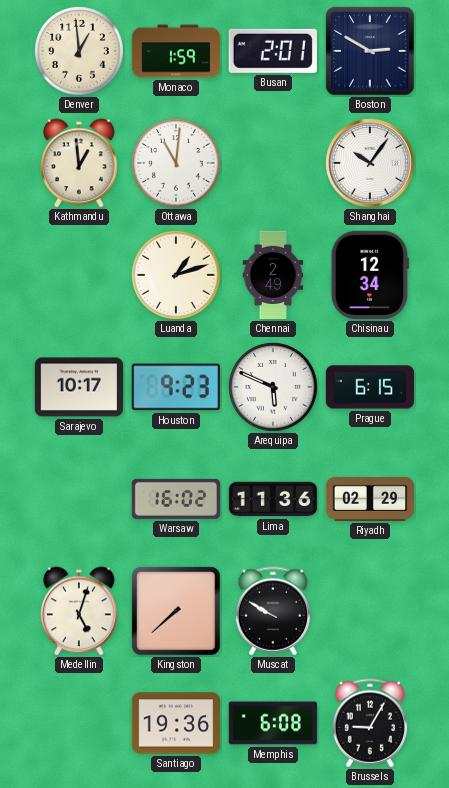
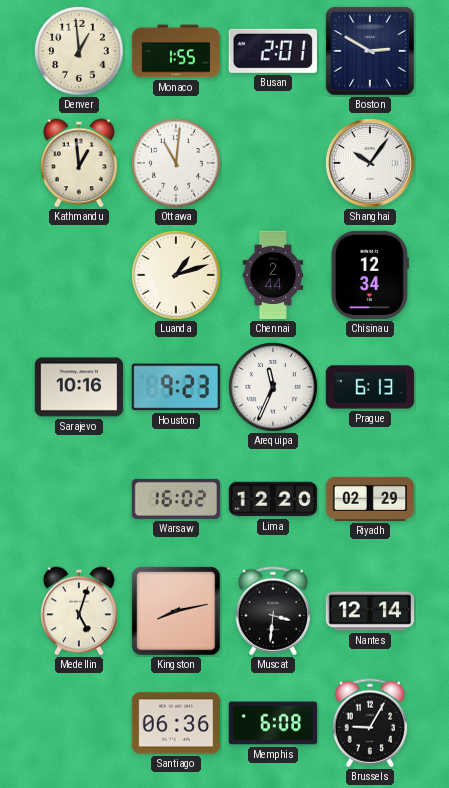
Monaco: 1:59 -> 1:55 (176, 51)
Chennai: 2:49 -> 2:44 (273, 275)
Sarajevo: 10:17 -> 10:16 (79, 387)
Arequipa: 5:49 -> 11:34 (273, 387)
Prague: 6:15 -> 6:13 (370, 387)
Lima: 11:36 -> 12:20 (273, 499)
Kingston: 7:38 -> 8:13 (176, 611)
Muscat: 9:50 -> 3:31 (273, 611)
Nantes: none -> 12:14 (370, 611)
Santiago: 19:36 -> 06:36 (176, 723)
